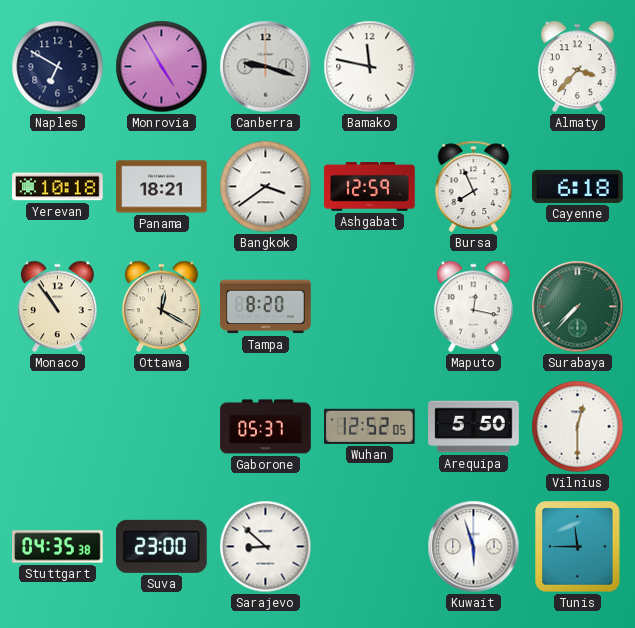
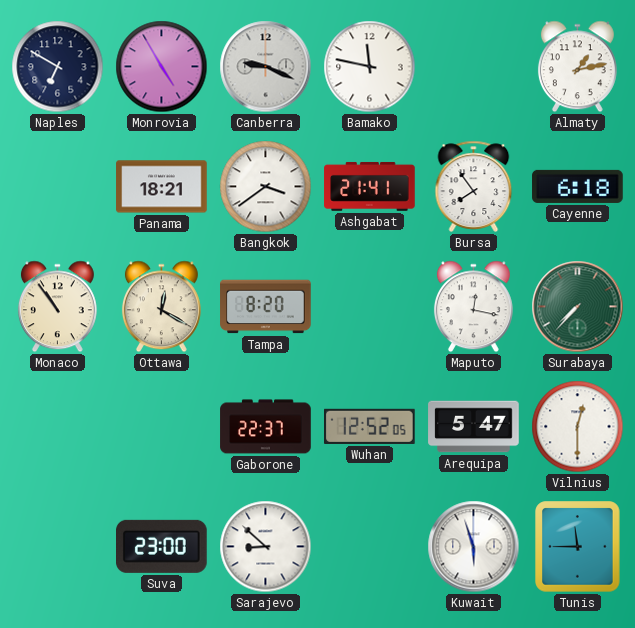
Canberra: 9:18 -> 9:19 (266, 67)
Almaty: 3:37 -> 1:13 (577, 67)
Yerevan: 10:18 -> none (58, 187)
Ashgabat: 12:59 -> 21:41 (370, 186)
Bursa: 7:56 -> 7:54 (474, 186)
Gaborone: 05:37 -> 22:37 (266, 427)
Arequipa: 5:50 -> 5:47 (474, 427)
Stuttgart: 04:35 -> none (58, 547)
